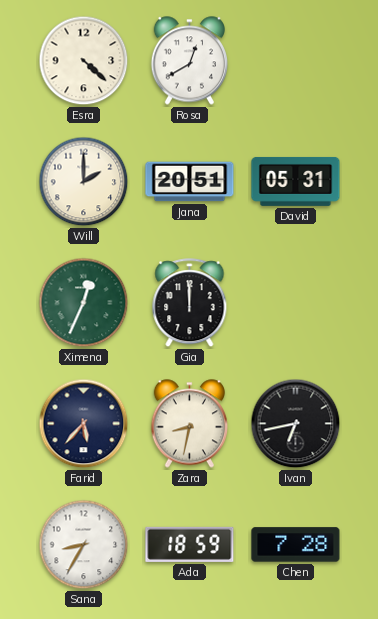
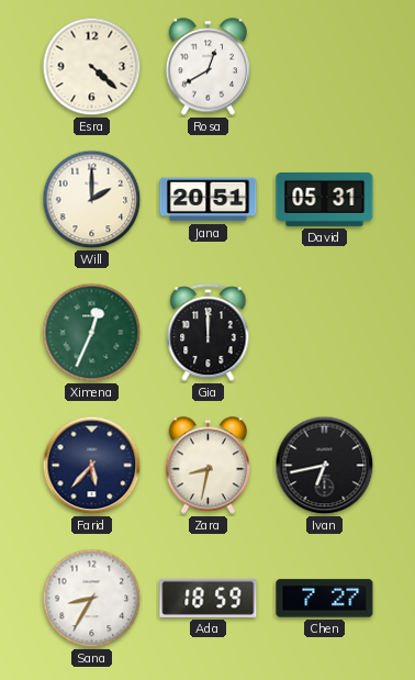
Chen: 7:28 -> 7:27 (325, 599)
